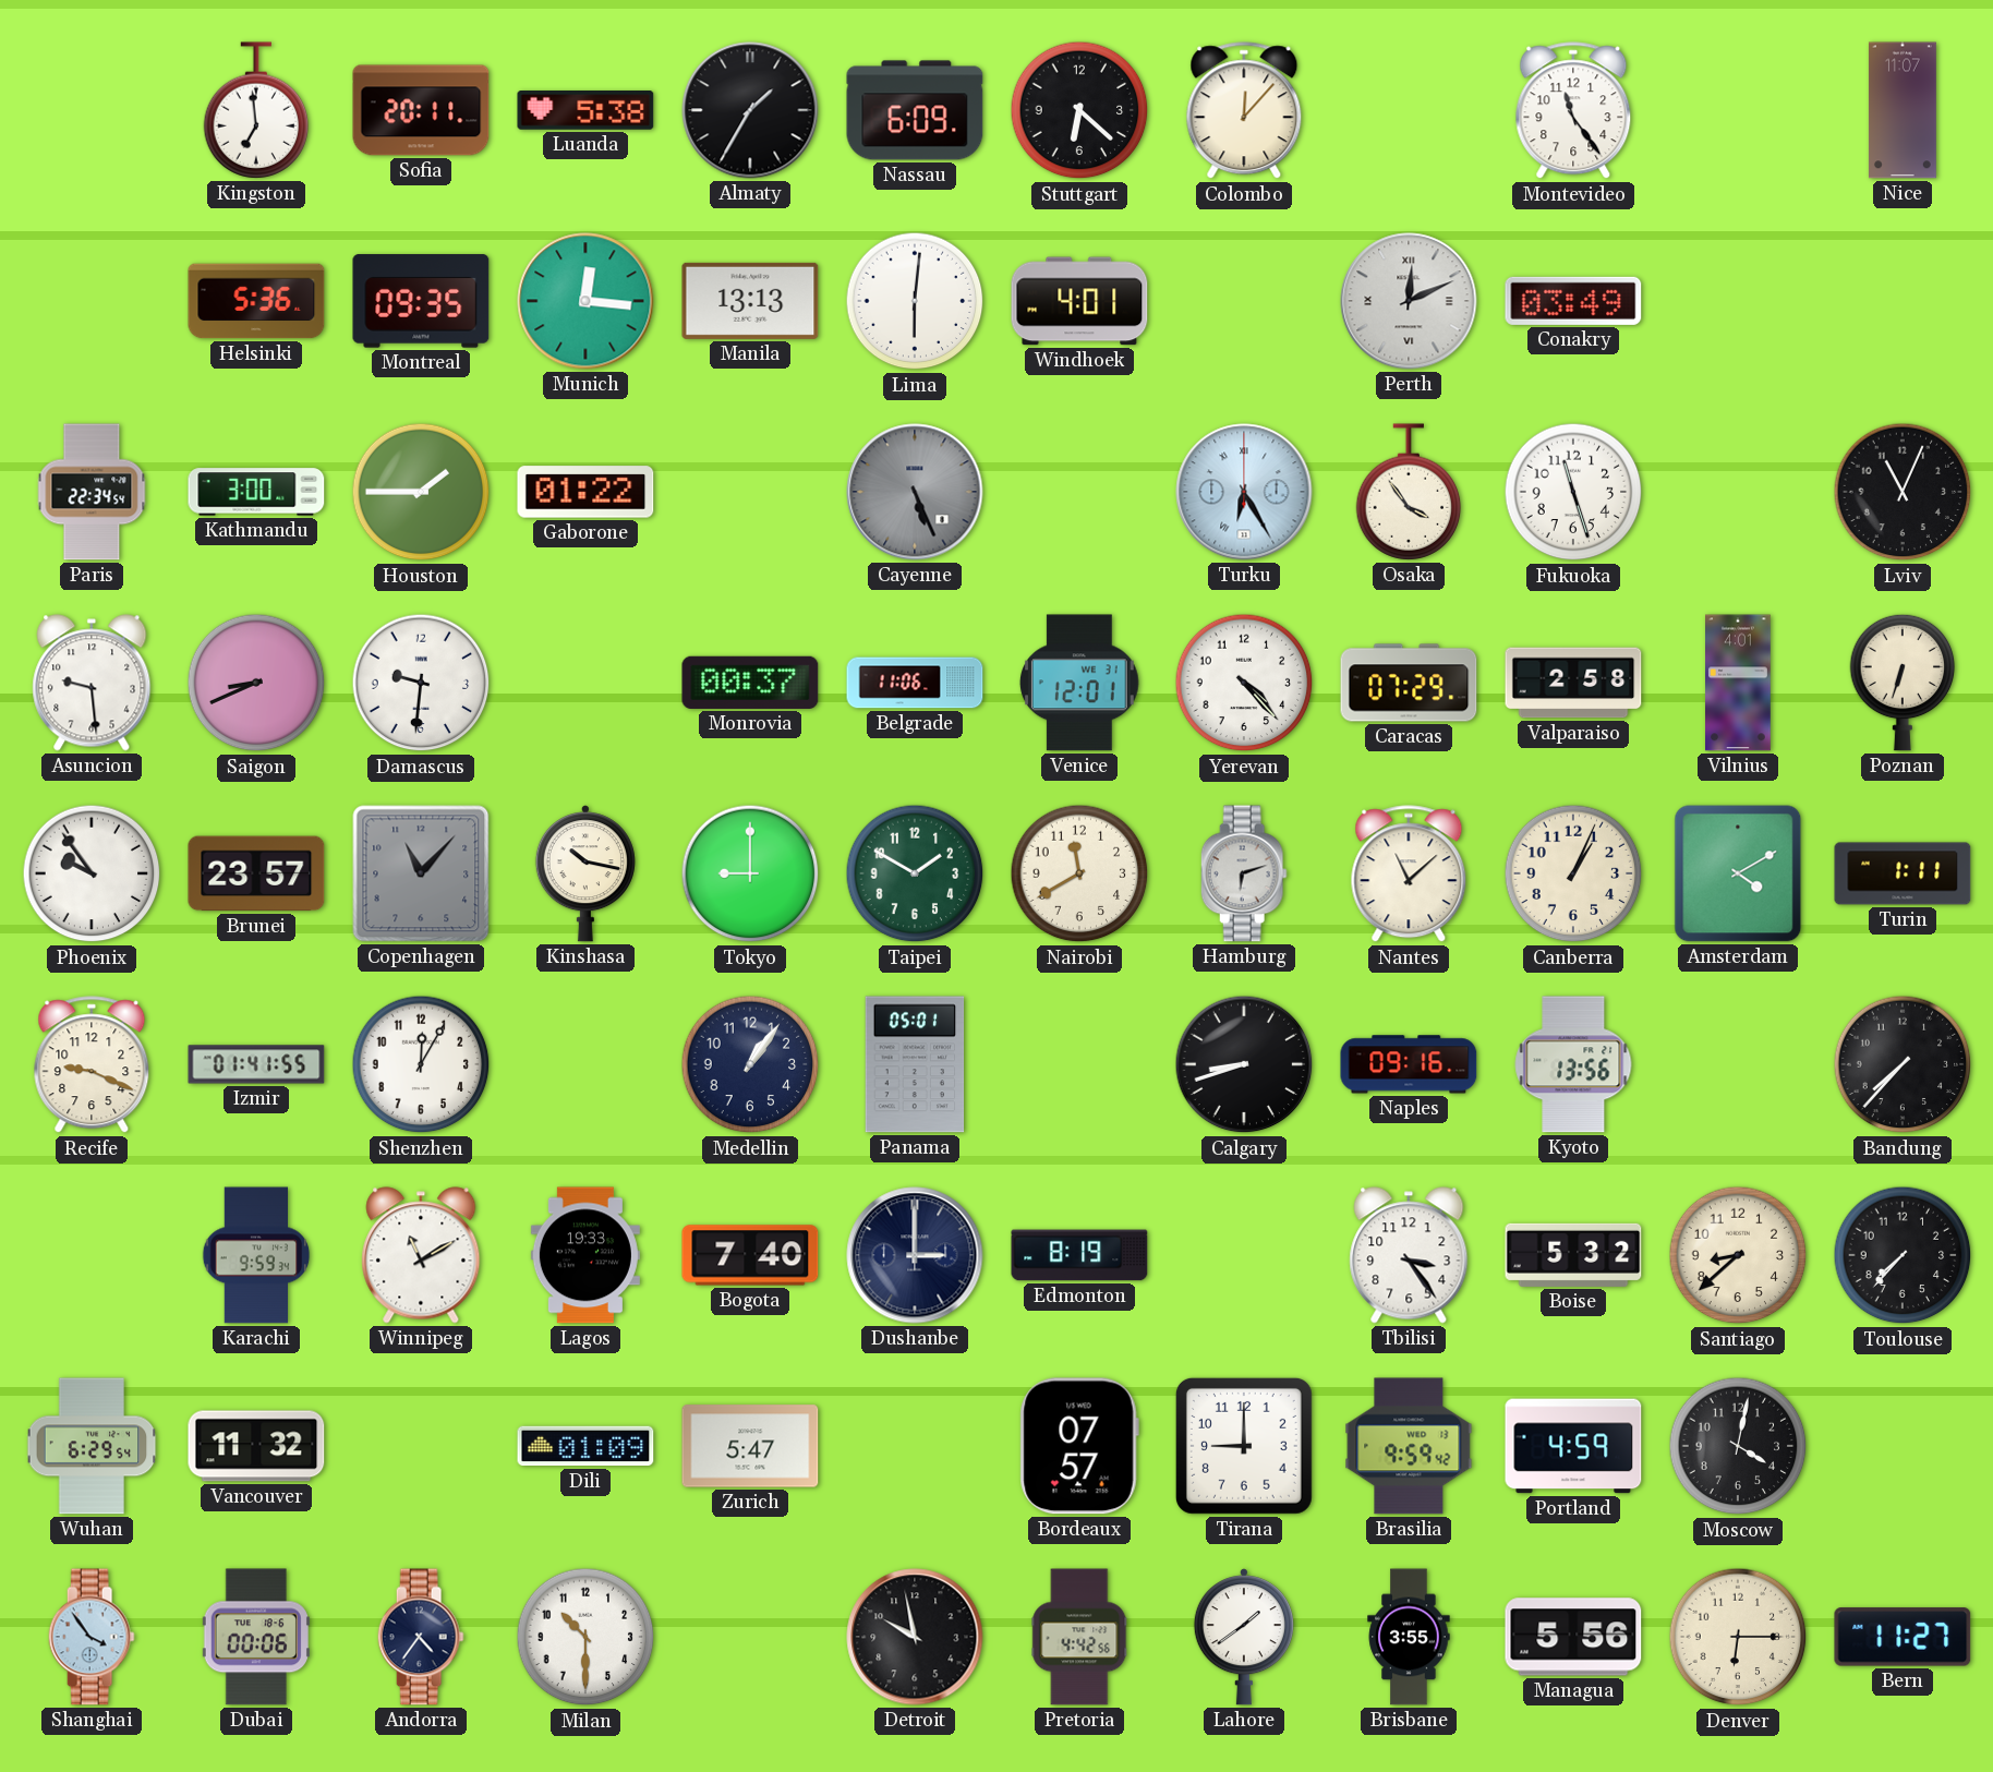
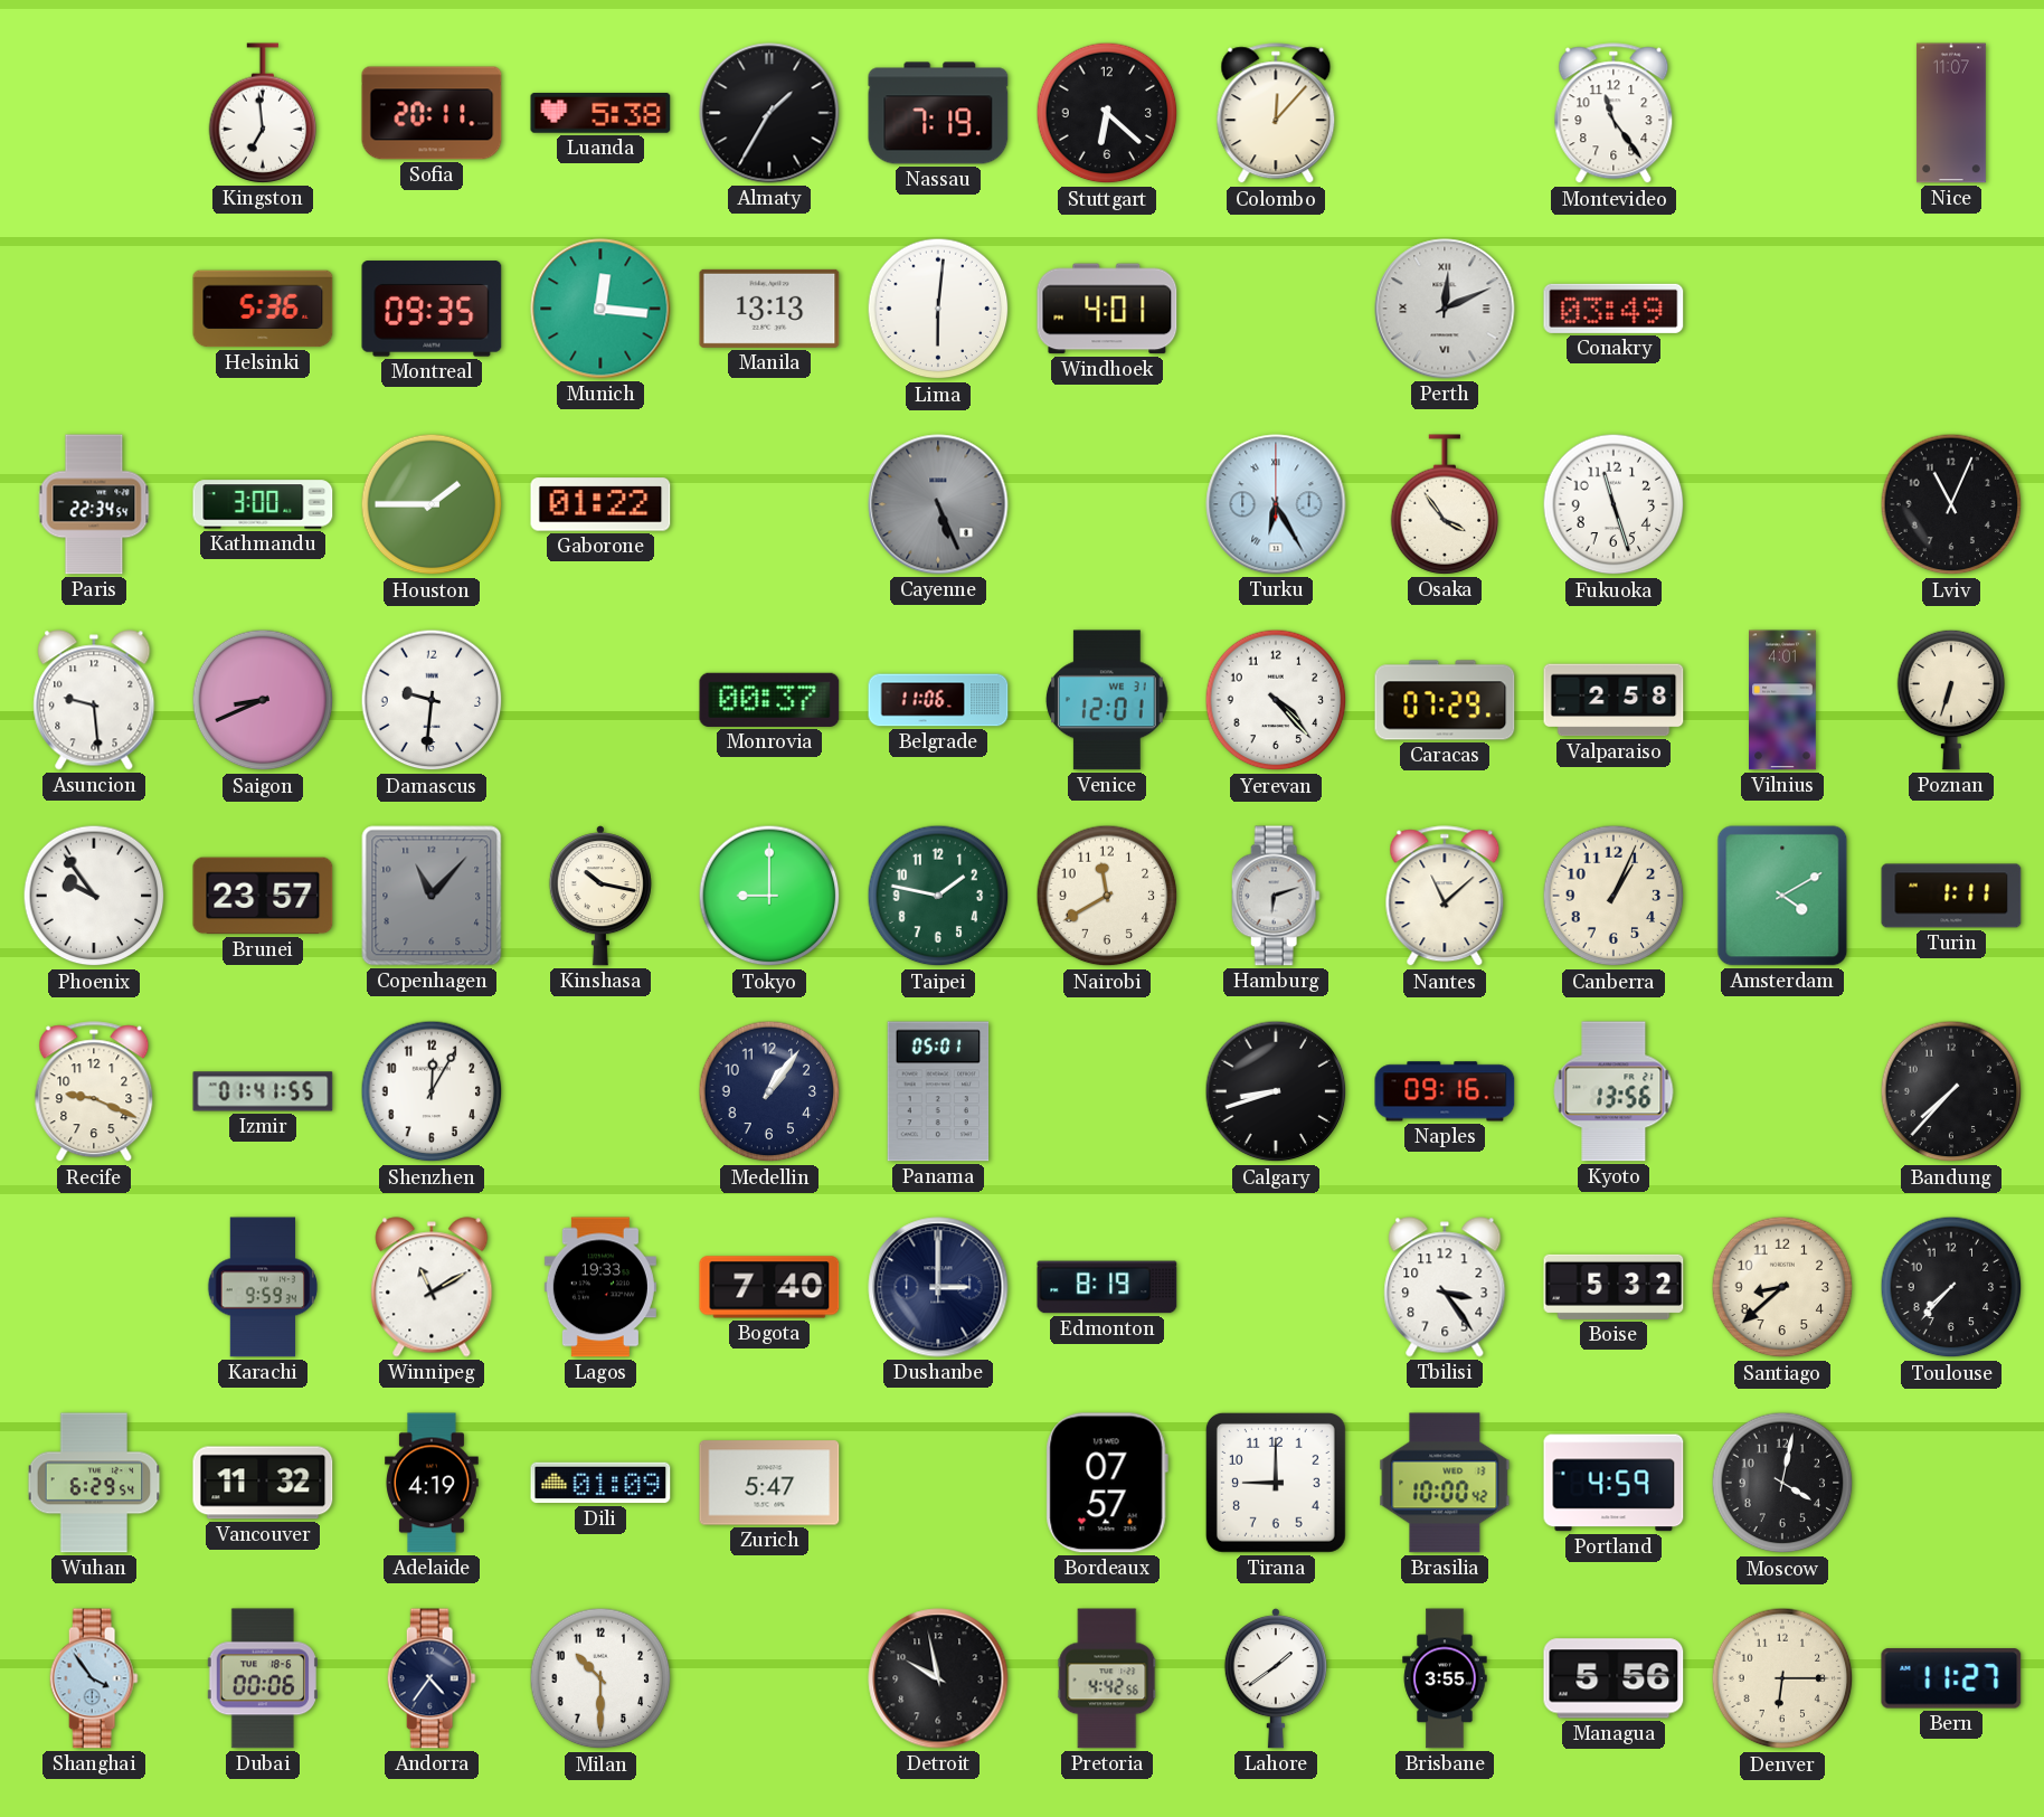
Nassau: 6:09 -> 7:19 (938, 113)
Taipei: 1:50 -> 1:47 (938, 896)
Adelaide: none -> 4:19 (433, 1483)
Brasilia: 9:59 -> 10:00 (1445, 1483)
